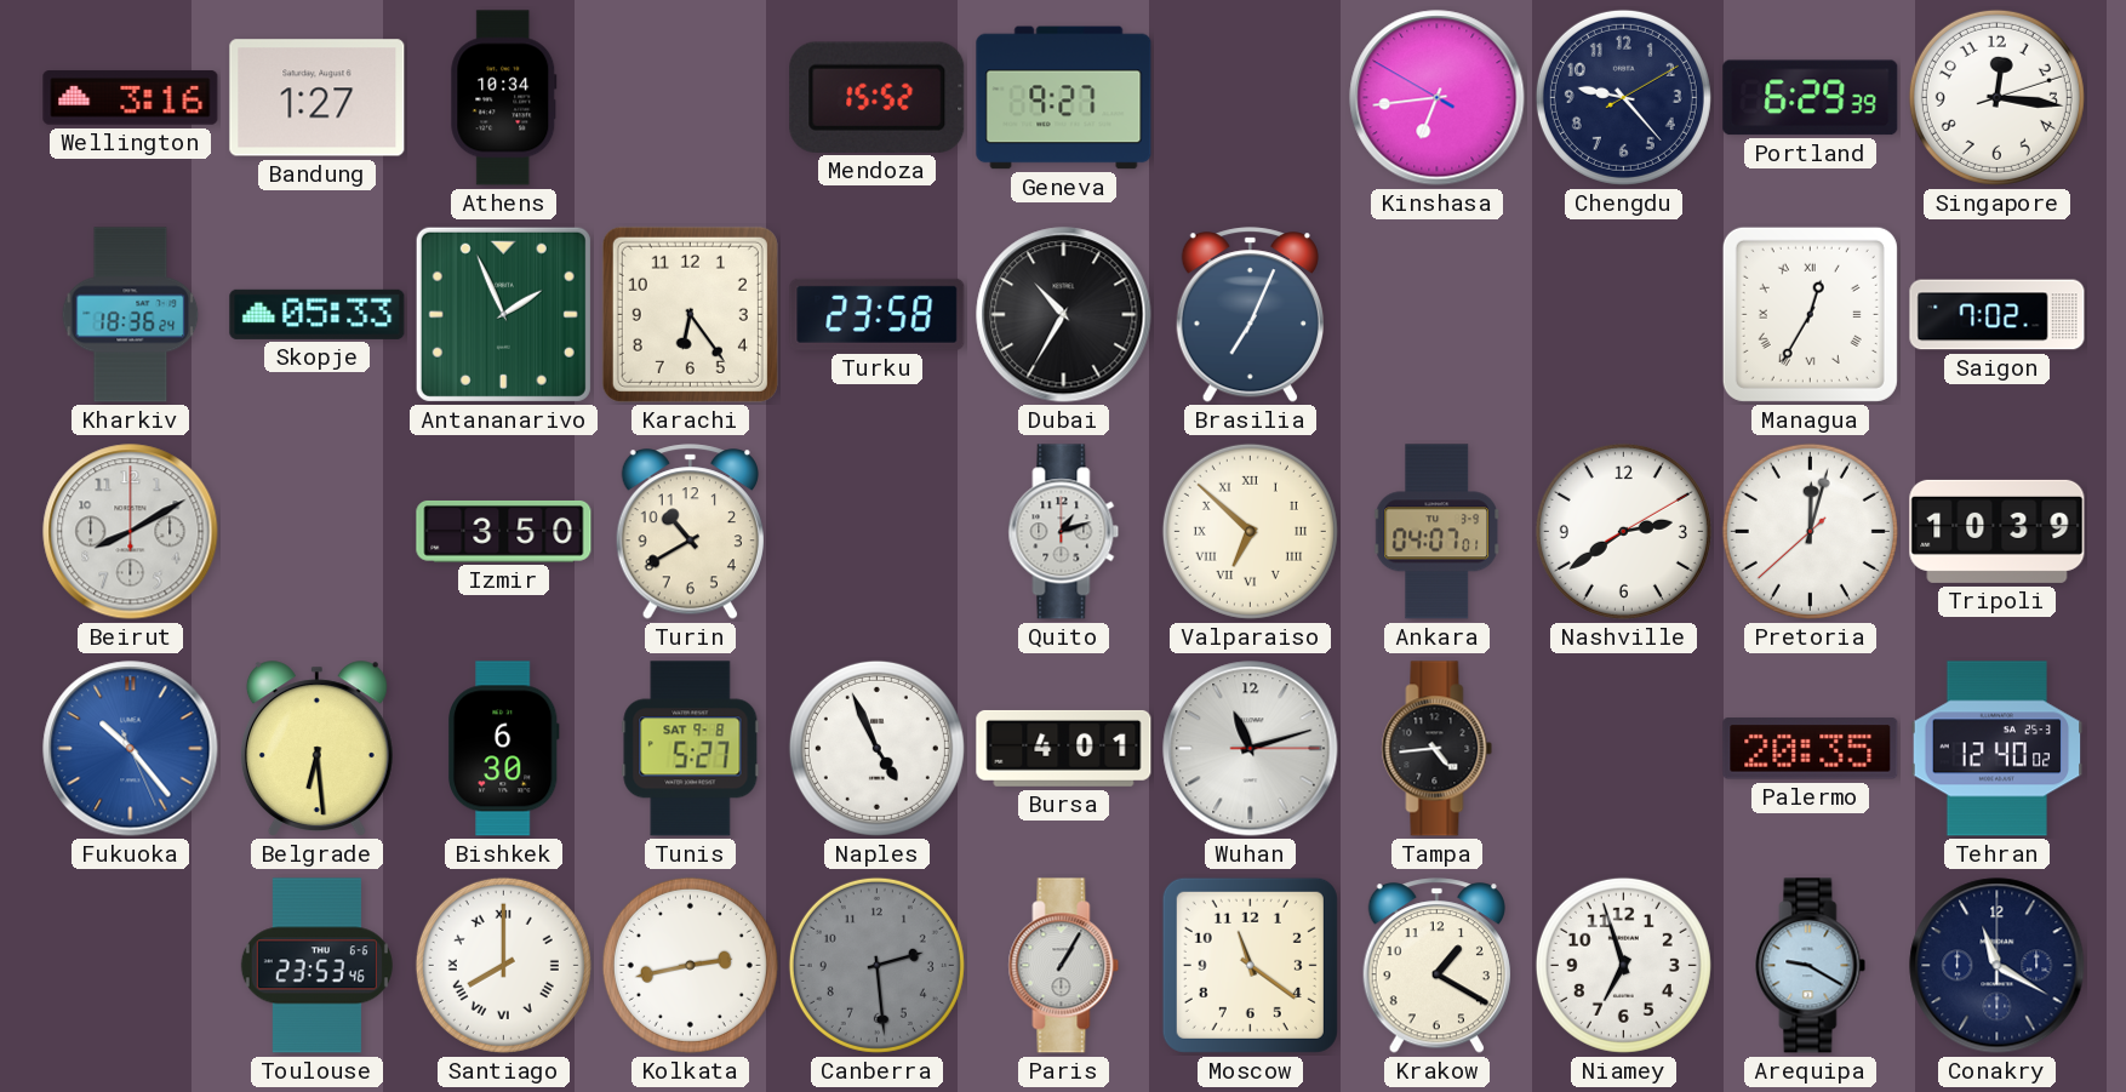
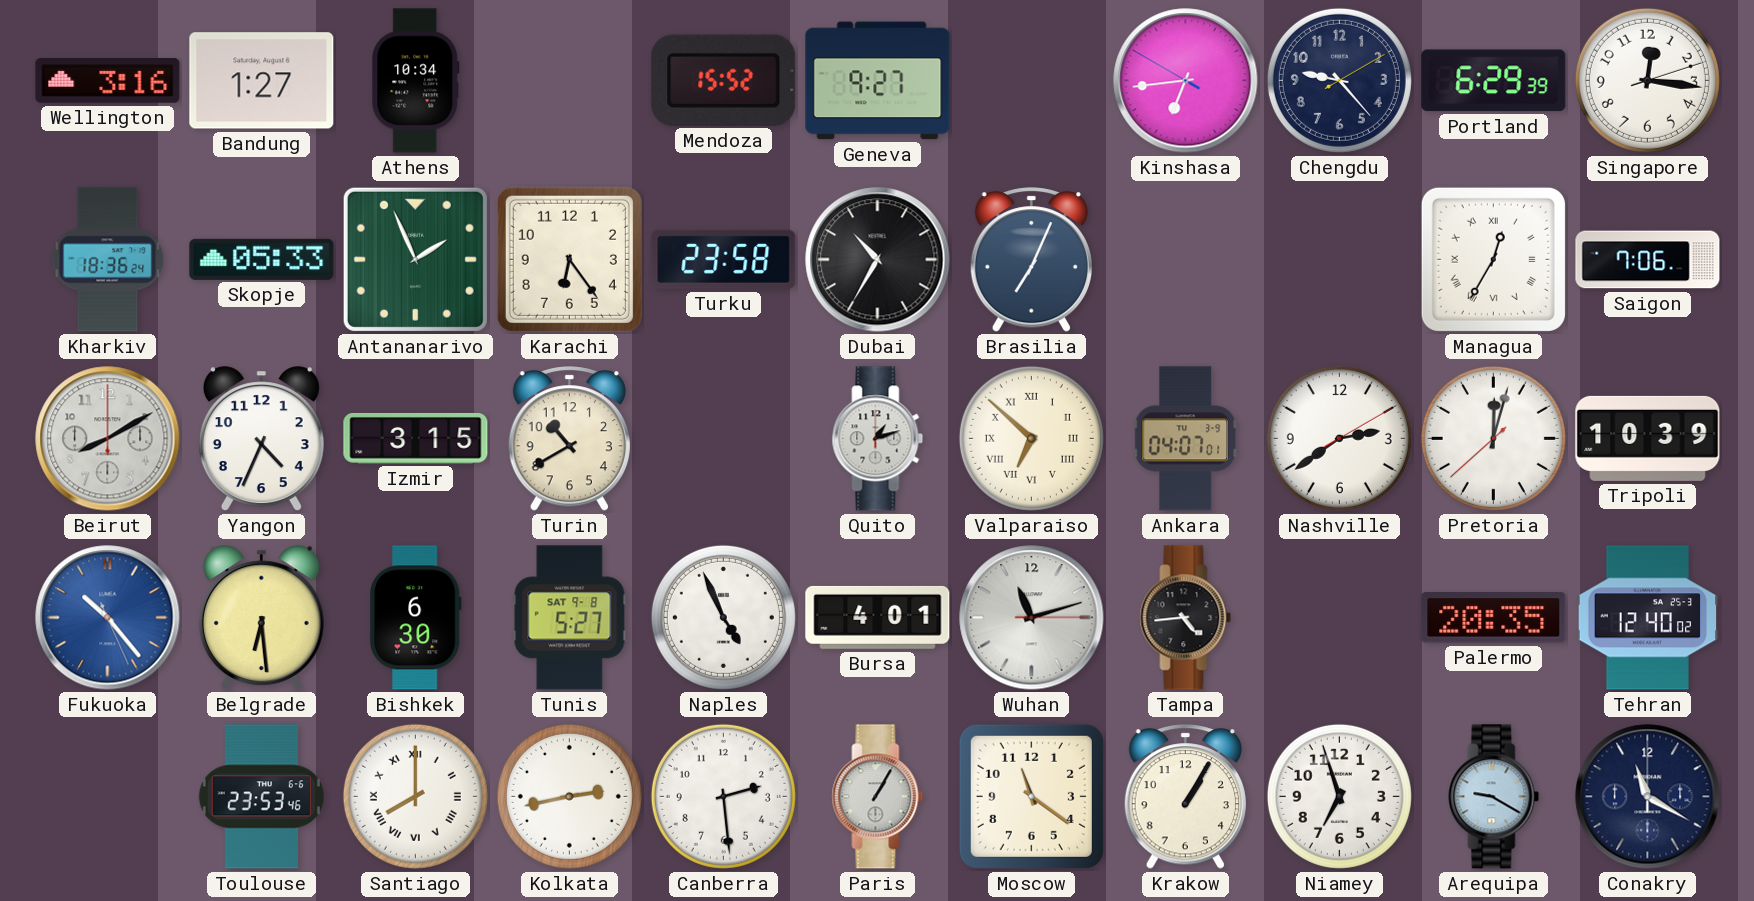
Saigon: 7:02 -> 7:06 (1648, 260)
Yangon: none -> 4:34 (261, 439)
Izmir: 3:50 -> 3:15 (416, 439)
Canberra dial: grey -> white (723, 796)
Krakow: 1:20 -> 1:05 (1185, 797)
